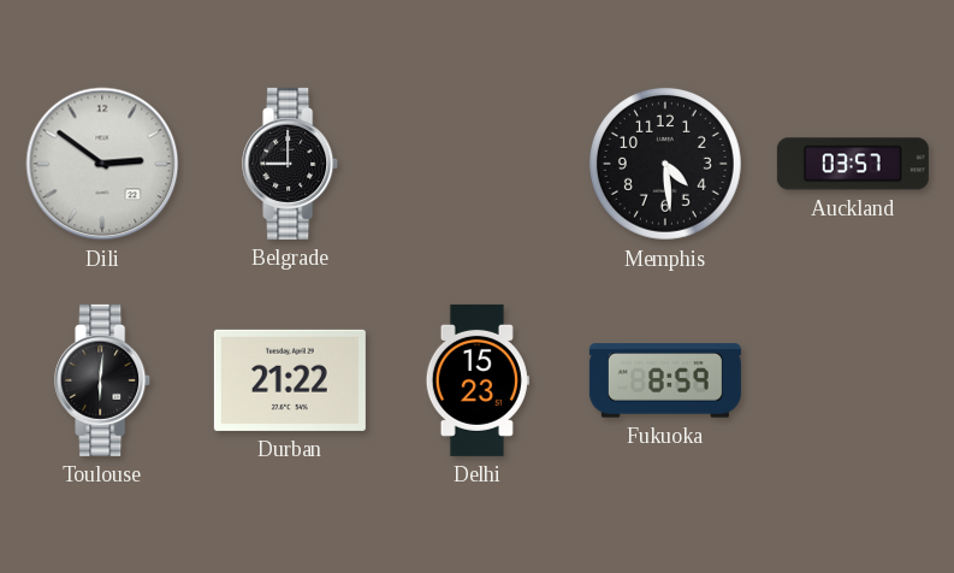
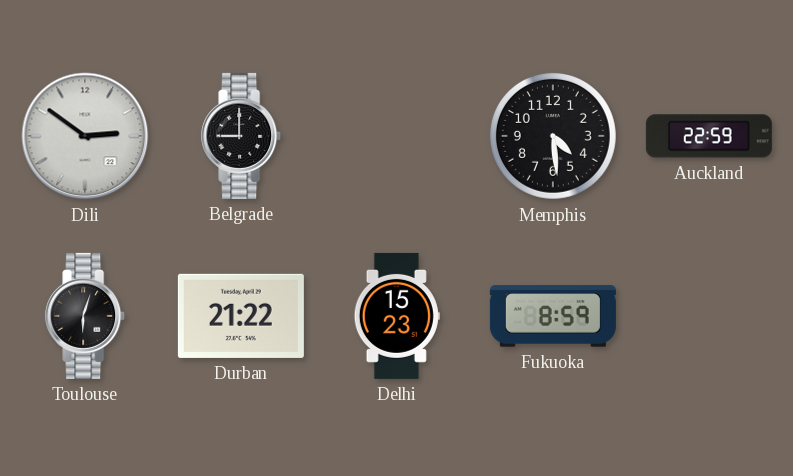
Auckland: 03:57 -> 22:59 (709, 136)
Toulouse: 6:01 -> 6:03 (86, 316)
